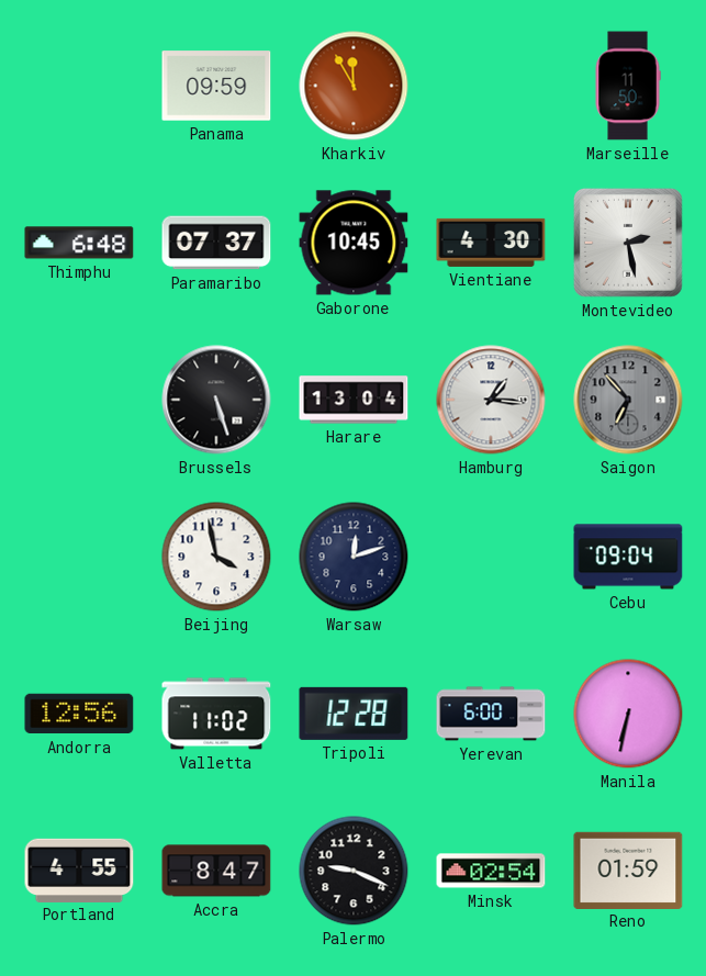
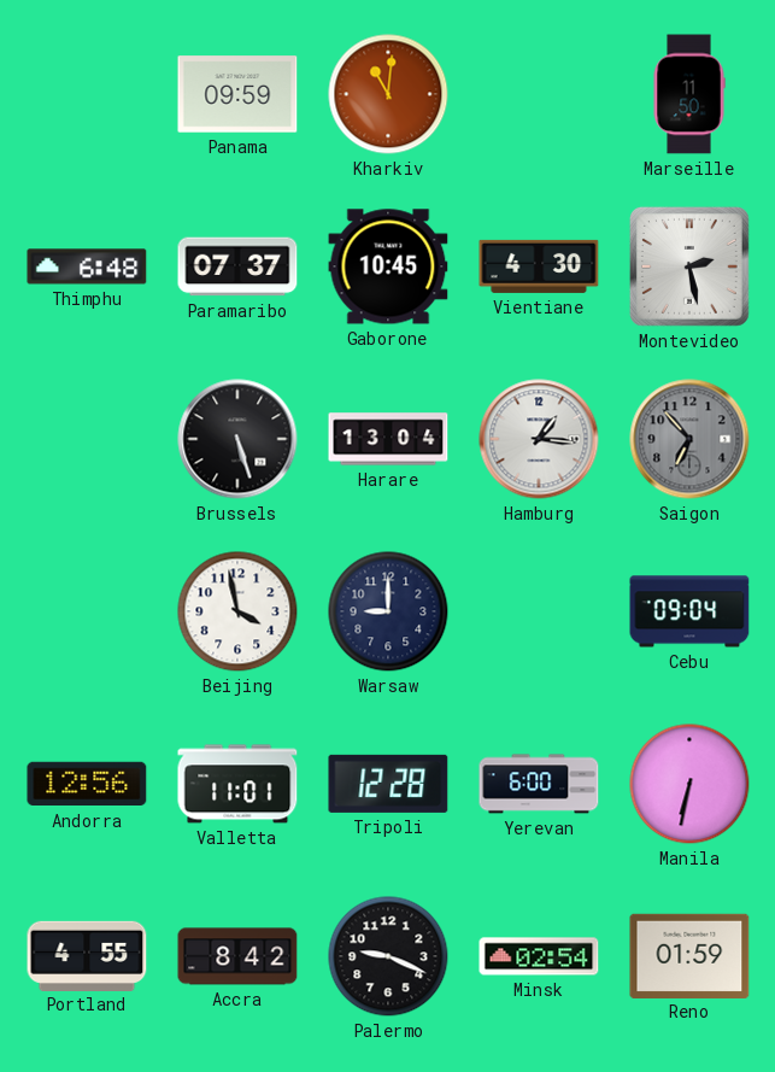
Kharkiv: 11:55 -> 11:01 (388, 94)
Warsaw: 12:12 -> 9:00 (388, 611)
Valletta: 11:02 -> 11:01 (237, 784)
Accra: 8:47 -> 8:42 (237, 956)
